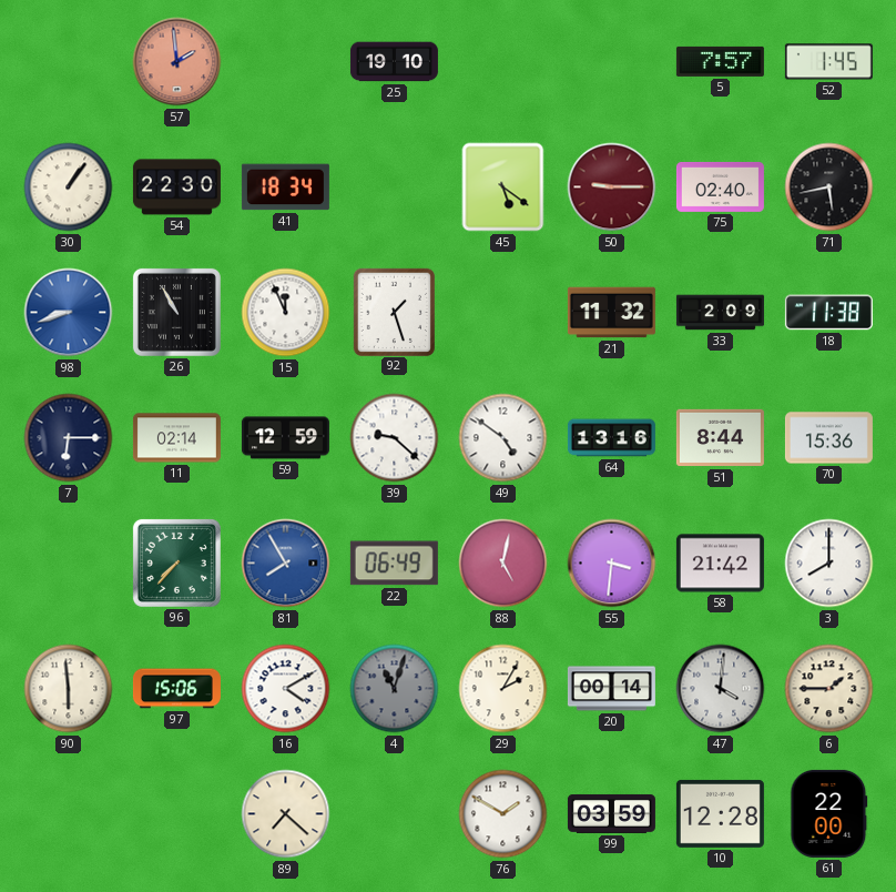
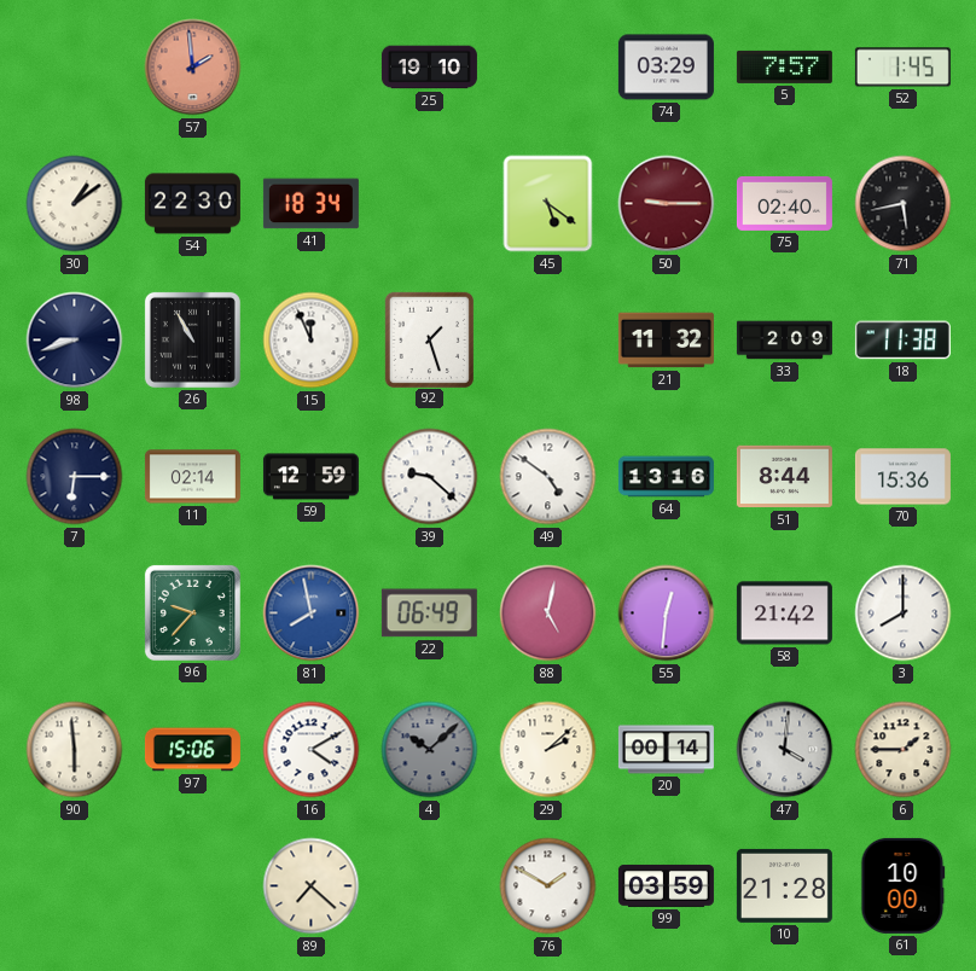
74: none -> 03:29 (666, 68)
30: 1:06 -> 1:09 (75, 204)
98 dial: blue -> navy (75, 341)
96: 7:37 -> 9:37 (192, 612)
81: 7:55 -> 7:58 (312, 614)
55: 3:31 -> 12:31 (667, 614)
4: 11:03 -> 10:08 (430, 750)
29: 2:05 -> 2:08 (548, 750)
10: 12:28 -> 21:28 (784, 885)
61: 22:00 -> 10:00 (904, 885)
